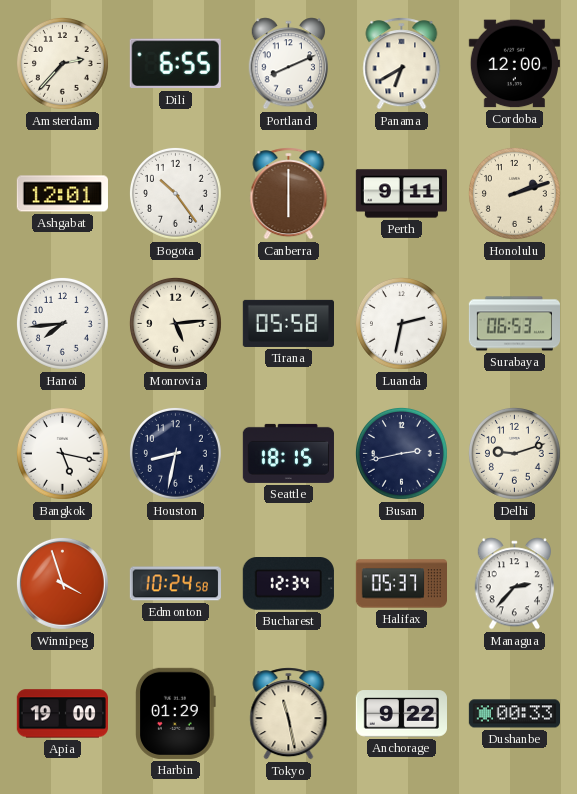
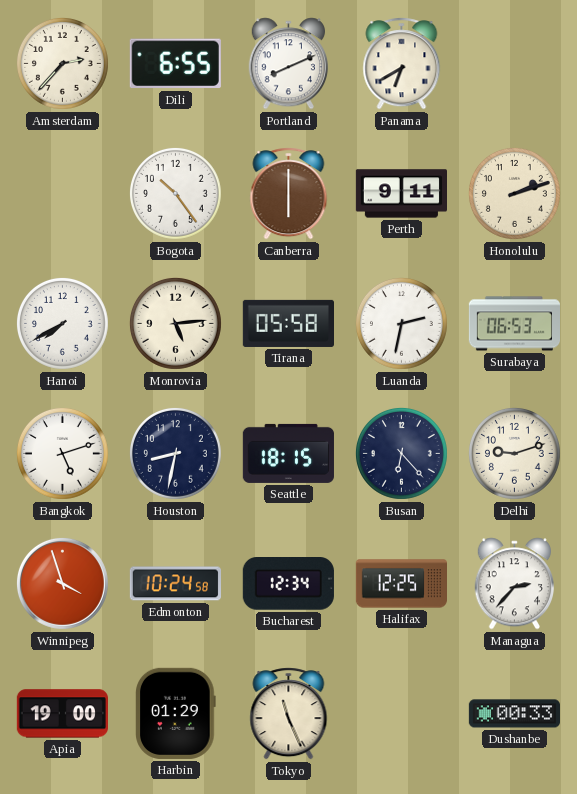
Cordoba: 12:00 -> none (514, 64)
Ashgabat: 12:01 -> none (62, 194)
Hanoi: 7:44 -> 7:40 (63, 324)
Bangkok: 5:17 -> 5:12 (63, 454)
Busan: 2:43 -> 6:23 (402, 454)
Halifax: 05:37 -> 12:25 (401, 584)
Tokyo: 11:28 -> 11:26 (289, 714)
Anchorage: 9:22 -> none (401, 714)
